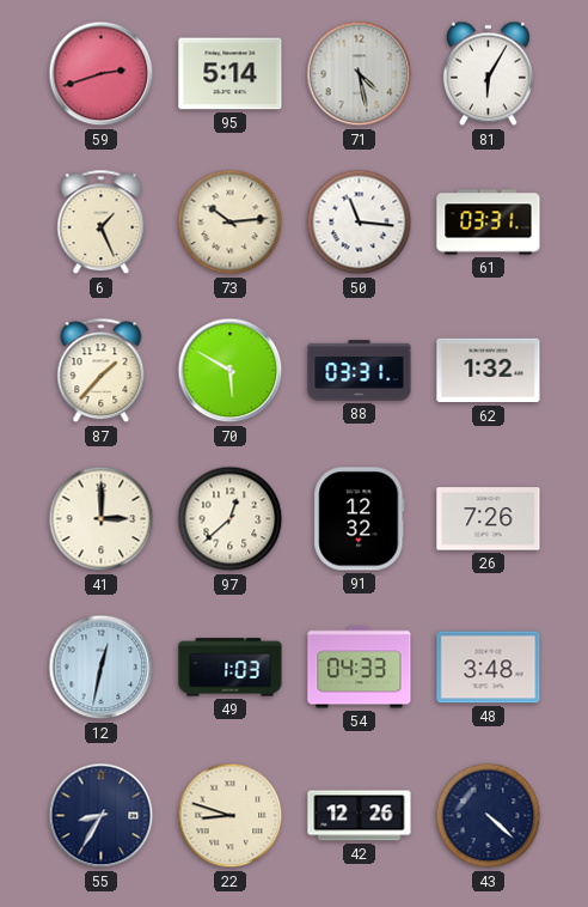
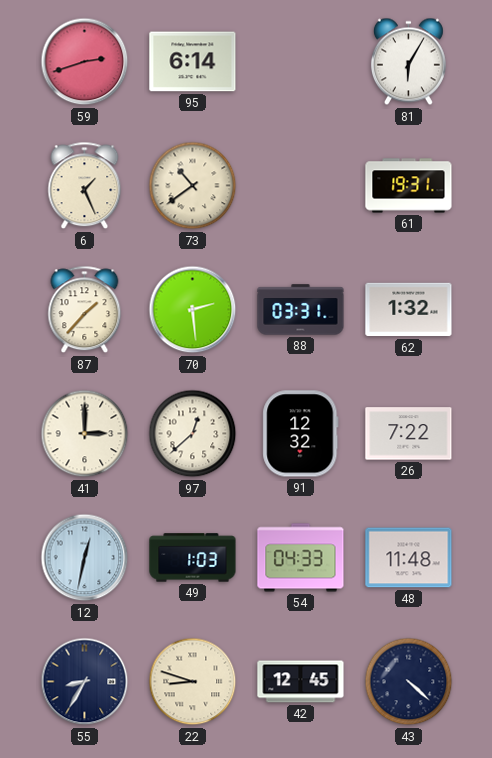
95: 5:14 -> 6:14 (193, 62)
71: 4:28 -> none (360, 74)
73: 10:14 -> 10:39 (193, 186)
50: 11:16 -> none (360, 223)
61: 03:31 -> 19:31 (409, 186)
70: 5:50 -> 2:29 (193, 310)
26: 7:26 -> 7:22 (409, 434)
48: 3:48 -> 11:48 (409, 558)
42: 12:26 -> 12:45 (301, 682)
